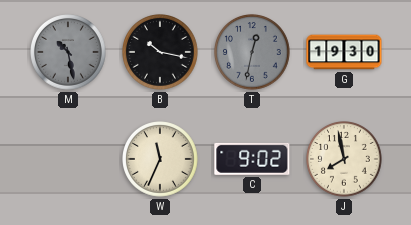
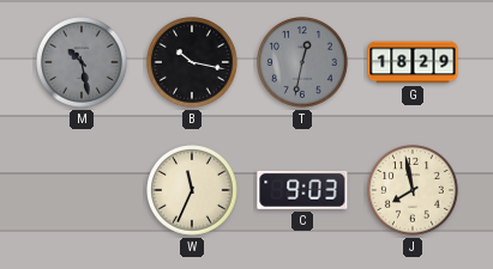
G: 19:30 -> 18:29 (413, 62)
C: 9:02 -> 9:03 (302, 190)
